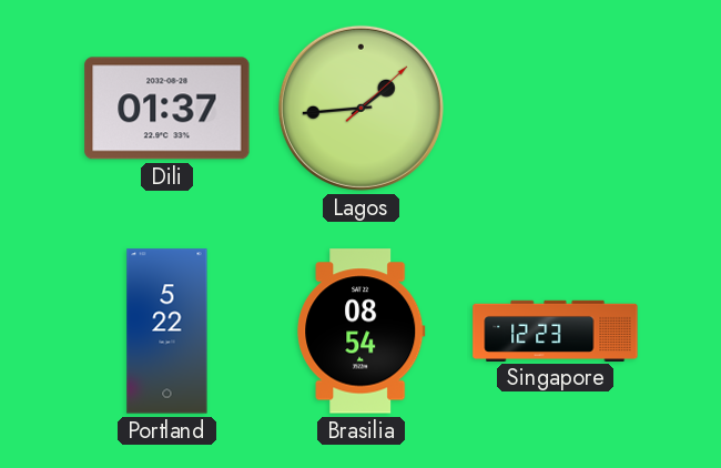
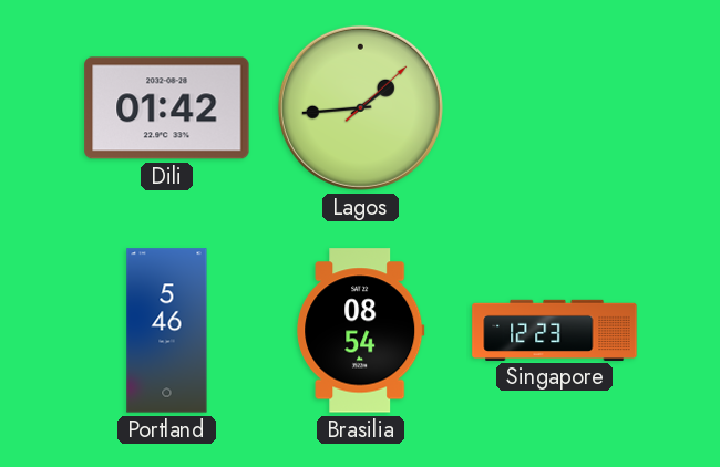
Dili: 01:37 -> 01:42 (167, 108)
Portland: 5:22 -> 5:46 (167, 331)
